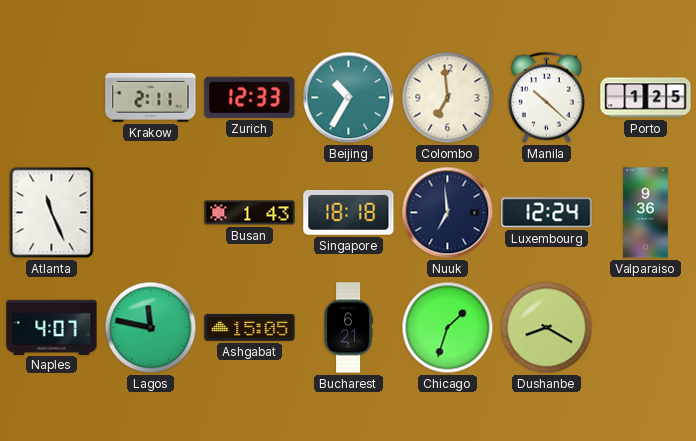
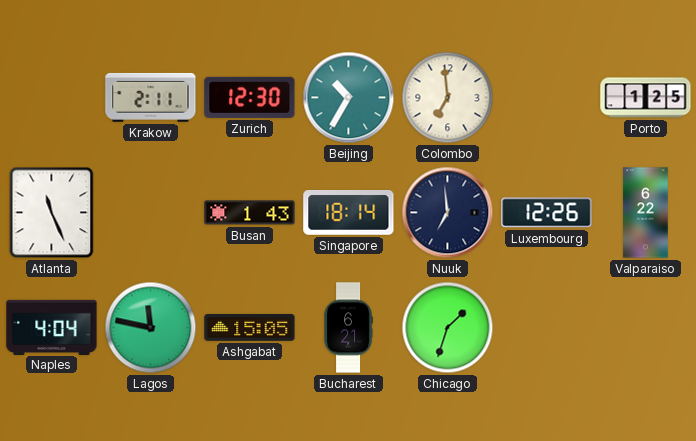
Zurich: 12:33 -> 12:30 (250, 97)
Manila: 10:22 -> none (546, 97)
Singapore: 18:18 -> 18:14 (349, 213)
Luxembourg: 12:24 -> 12:26 (547, 213)
Valparaiso: 9:36 -> 6:22 (646, 213)
Naples: 4:07 -> 4:04 (52, 327)
Dushanbe: 8:20 -> none (547, 328)
